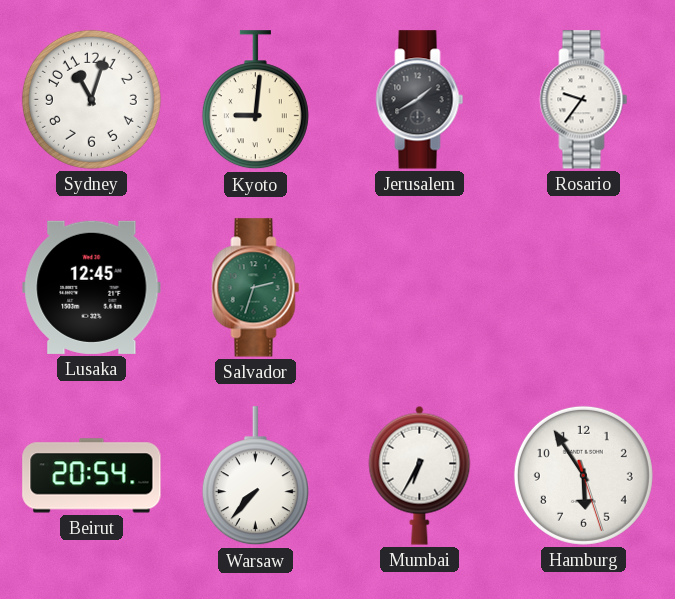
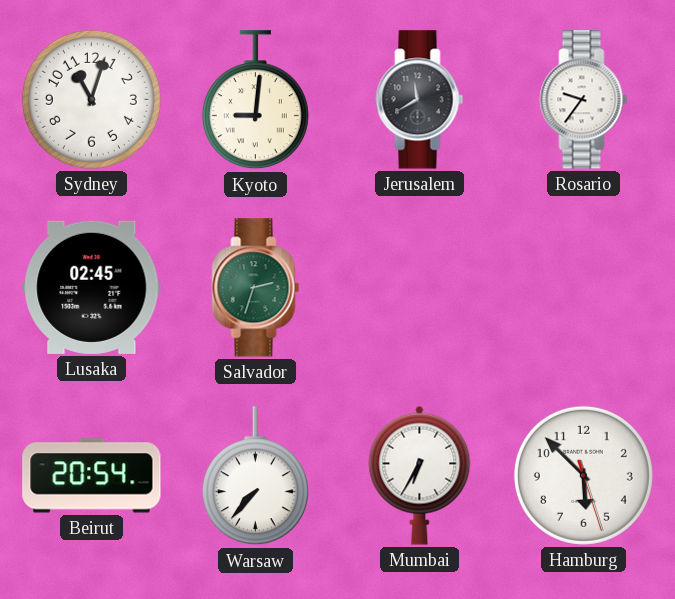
Jerusalem: 1:40 -> 11:40 (420, 100)
Lusaka: 12:45 -> 02:45 (92, 287)
Hamburg: 5:54 -> 5:52 (583, 475)
